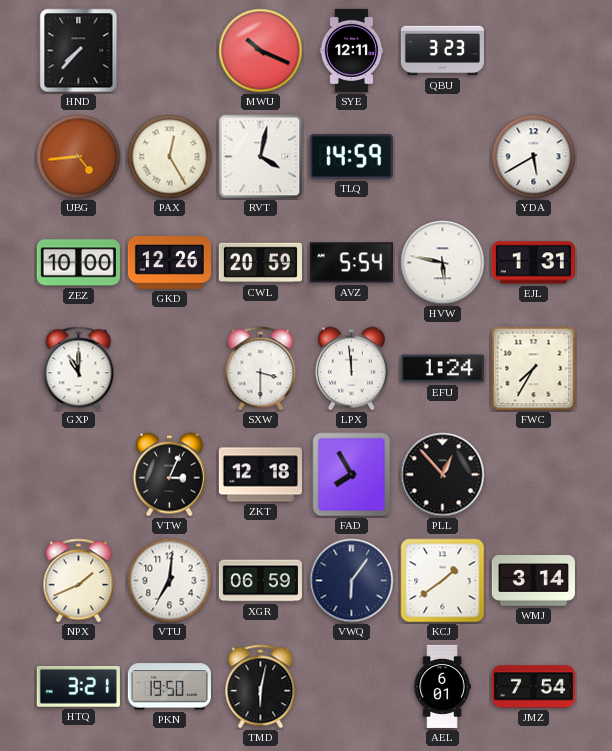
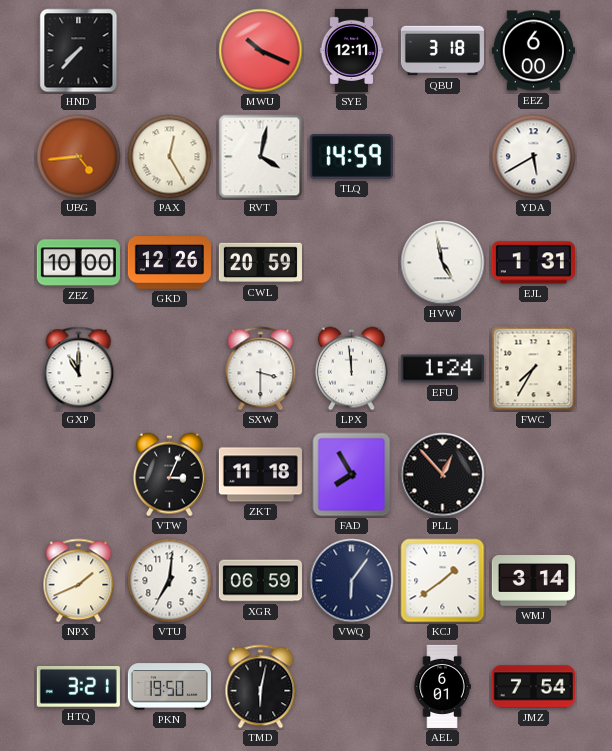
QBU: 3:23 -> 3:18 (442, 51)
EEZ: none -> 6:00 (533, 51)
AVZ: 5:54 -> none (351, 263)
HVW: 5:47 -> 4:58 (443, 263)
ZKT: 12:18 -> 11:18 (260, 475)
